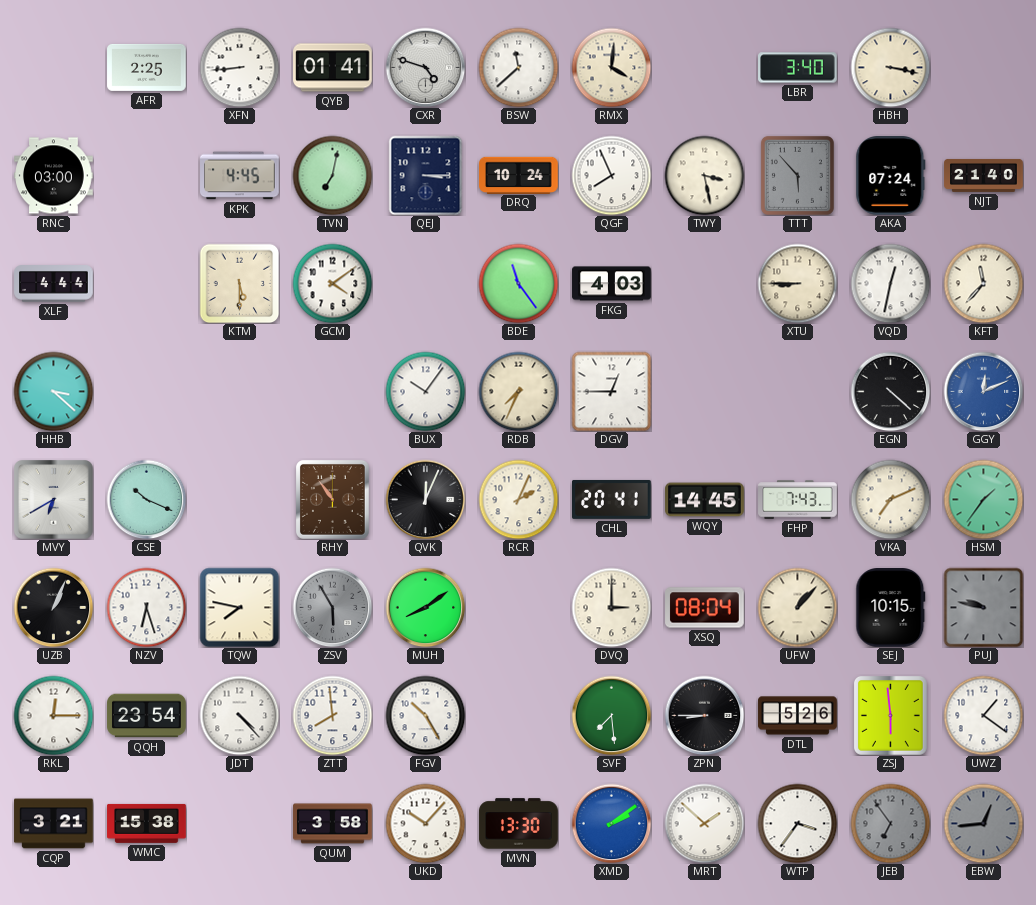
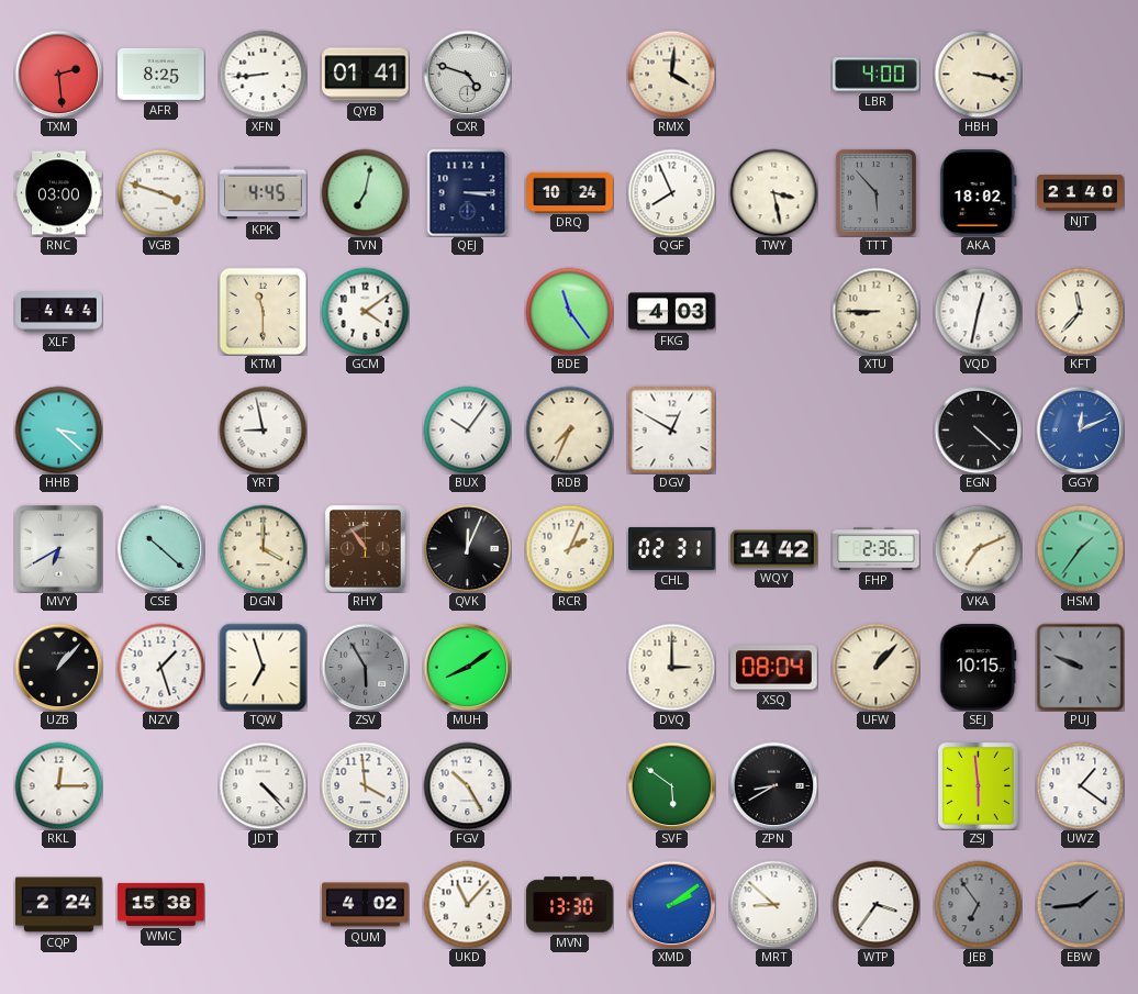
TXM: none -> 2:29 (58, 74)
AFR: 2:25 -> 8:25 (161, 74)
BSW: 11:38 -> none (518, 67)
LBR: 3:40 -> 4:00 (877, 75)
VGB: none -> 3:48 (160, 192)
AKA: 07:24 -> 18:02 (979, 193)
KTM: 5:30 -> 11:30 (263, 311)
YRT: none -> 8:58 (263, 429)
DGV: 12:45 -> 12:50 (671, 429)
CSE: 10:19 -> 10:22 (160, 548)
DGN: none -> 4:00 (263, 548)
CHL: 20:41 -> 02:31 (672, 548)
WQY: 14:45 -> 14:42 (774, 549)
FHP: 7:43 -> 2:36 (877, 549)
UZB: 1:04 -> 1:07 (58, 667)
NZV: 6:27 -> 1:27 (160, 667)
TQW: 7:47 -> 6:57 (263, 667)
PUJ: 9:47 -> 9:49 (1080, 667)
QQH: 23:54 -> none (147, 716)
ZTT: 7:59 -> 3:59 (365, 785)
SVF: 7:29 -> 5:51 (671, 785)
ZPN: 8:45 -> 8:40 (773, 785)
DTL: 5:26 -> none (798, 716)
CQP: 3:21 -> 2:24 (59, 905)
QUM: 3:58 -> 4:02 (366, 905)
UKD: 10:07 -> 11:07 (467, 904)
MRT: 1:52 -> 8:52 (773, 904)
EBW: 12:44 -> 1:44 (1080, 904)
